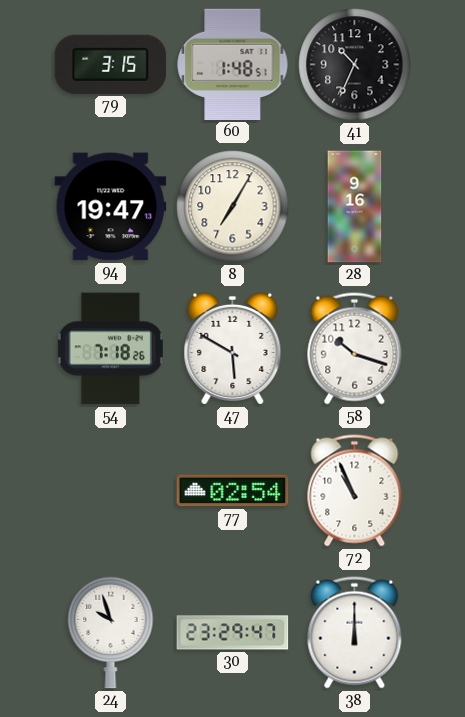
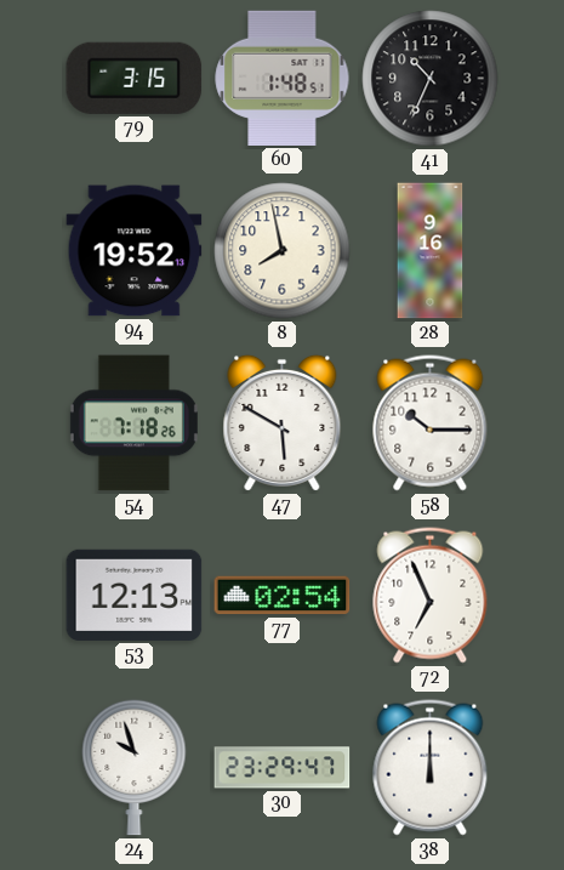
94: 19:47 -> 19:52 (135, 251)
8: 7:05 -> 7:58 (283, 251)
58: 10:18 -> 10:15 (431, 423)
53: none -> 12:13 (135, 595)
72: 10:56 -> 6:56 (431, 596)
